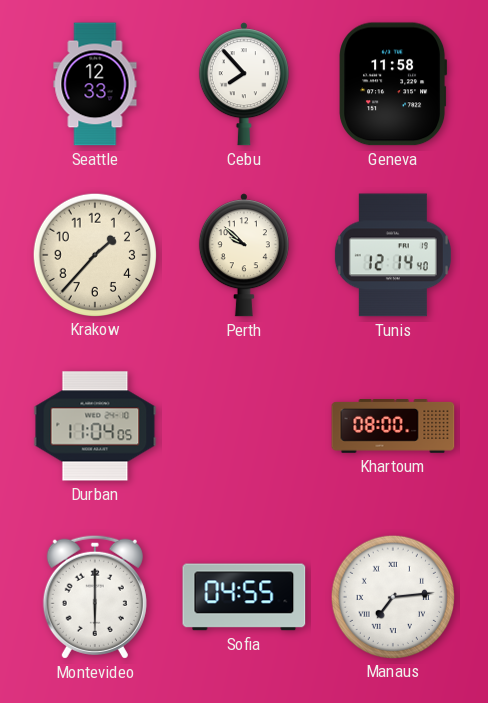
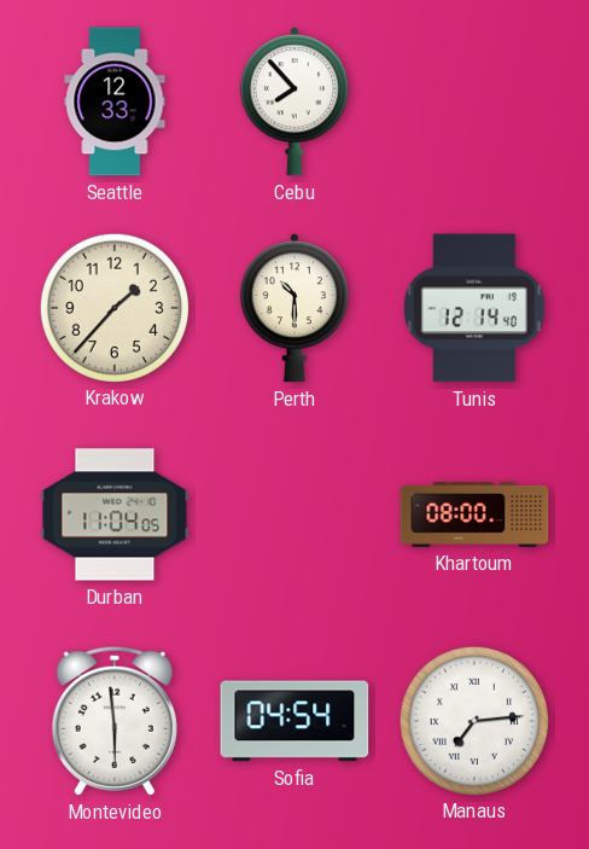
Geneva: 11:58 -> none (393, 84)
Perth: 9:52 -> 10:30 (294, 308)
Montevideo: 6:00 -> 5:59 (115, 721)
Sofia: 04:55 -> 04:54 (294, 721)
